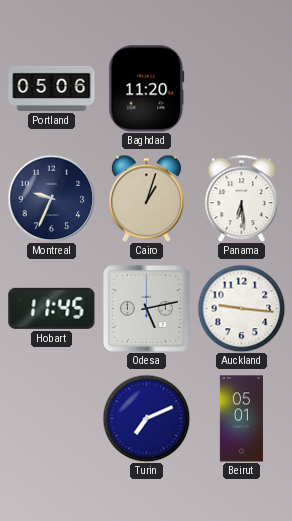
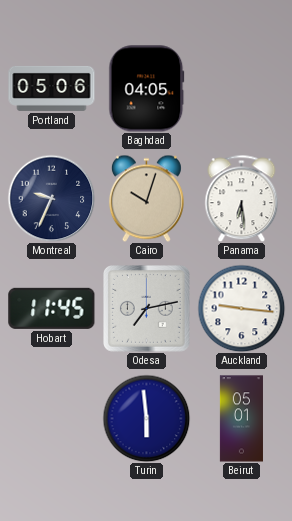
Baghdad: 11:20 -> 04:05 (147, 89)
Cairo: 1:03 -> 10:03 (146, 198)
Odesa: 5:13 -> 7:13 (147, 309)
Turin: 7:11 -> 5:59 (146, 418)
